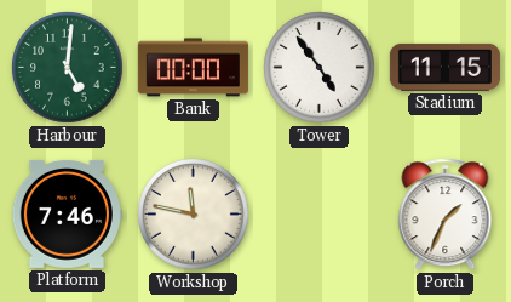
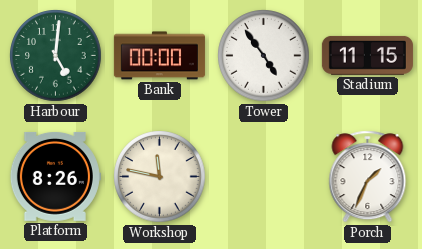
Platform: 7:46 -> 8:26 (55, 176)
